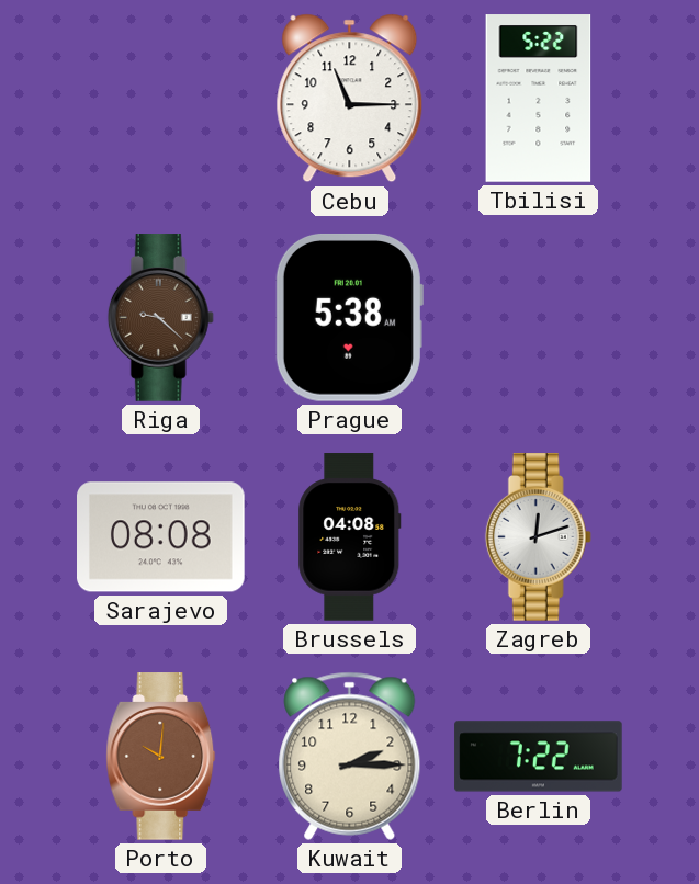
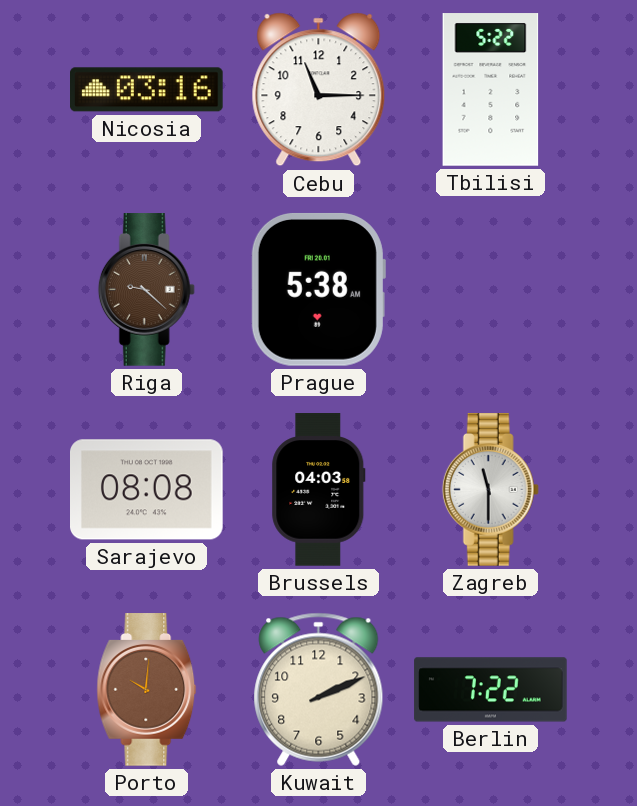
Nicosia: none -> 03:16 (147, 90)
Brussels: 04:08 -> 04:03 (319, 490)
Zagreb: 12:12 -> 11:30 (490, 490)
Kuwait: 2:15 -> 2:11 (319, 689)
